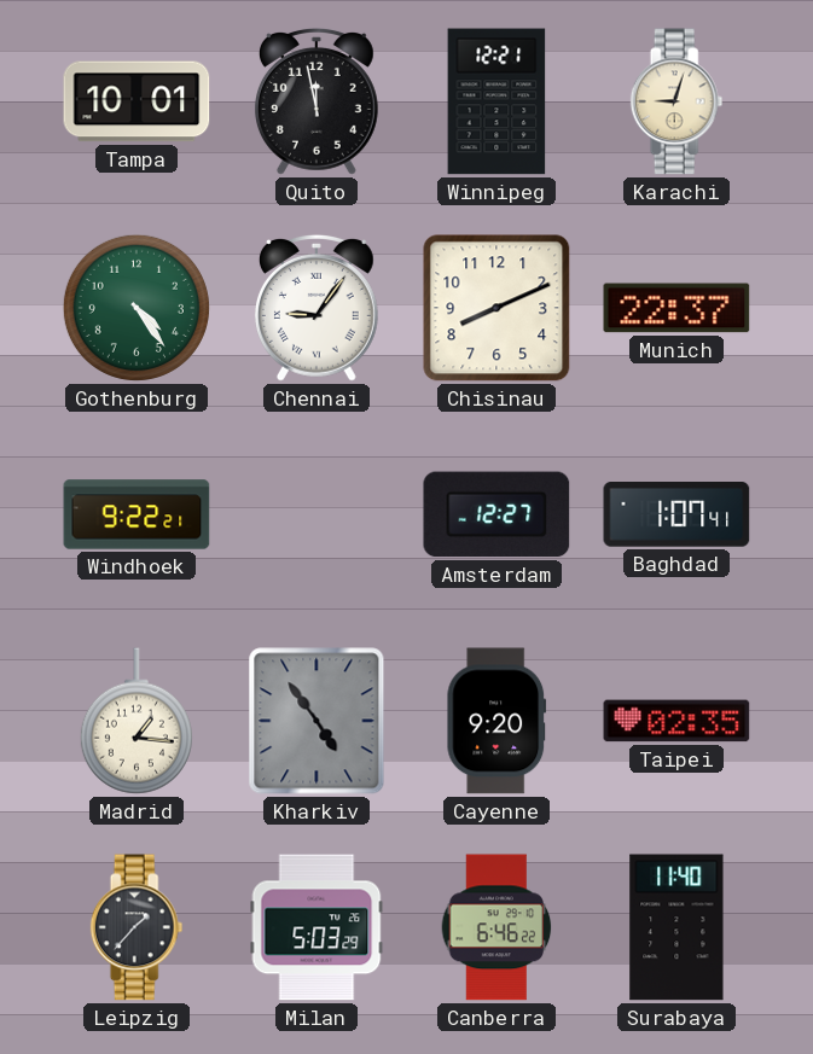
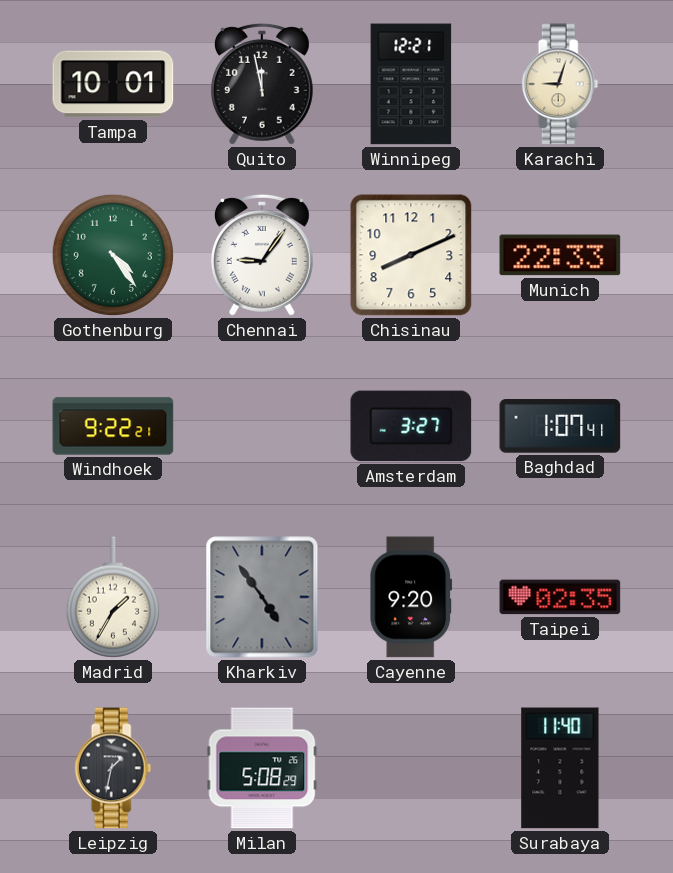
Munich: 22:37 -> 22:33 (560, 255)
Amsterdam: 12:27 -> 3:27 (411, 426)
Madrid: 1:16 -> 1:35 (113, 597)
Leipzig: 1:37 -> 1:32 (113, 768)
Milan: 5:03 -> 5:08 (262, 768)
Canberra: 6:46 -> none (496, 927)
